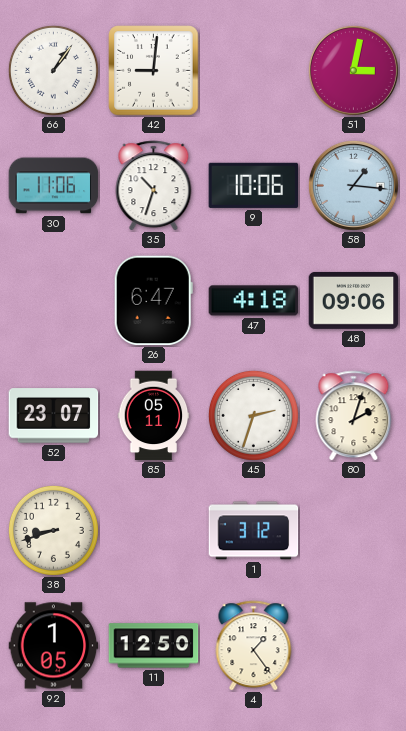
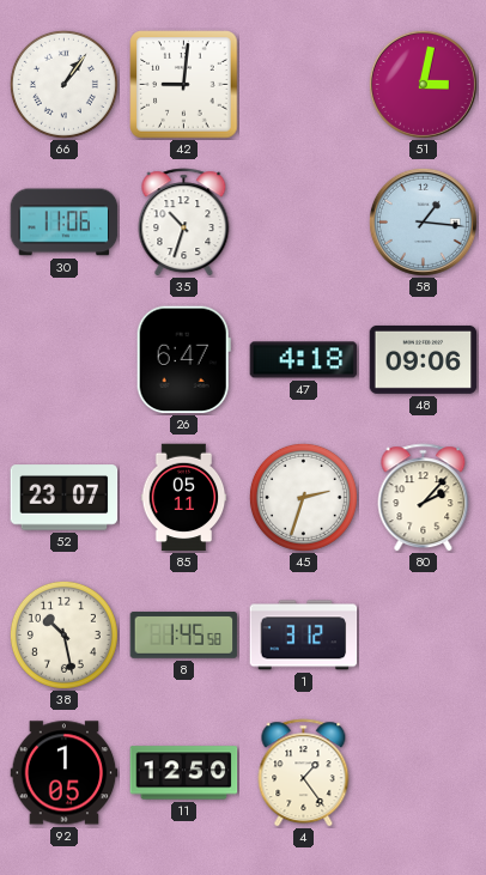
9: 10:06 -> none (254, 185)
80: 2:03 -> 2:07 (424, 498)
38: 8:42 -> 10:28 (63, 634)
8: none -> 1:45 (184, 636)
